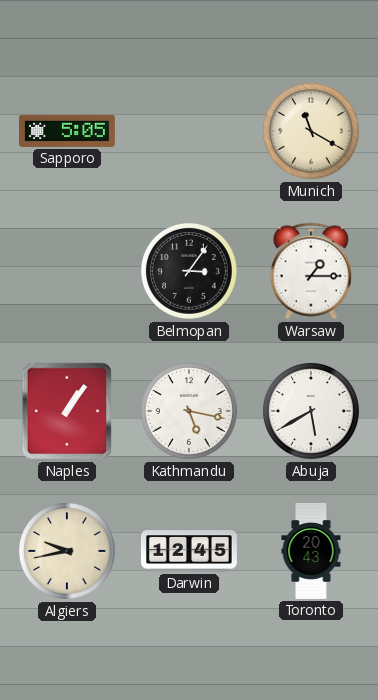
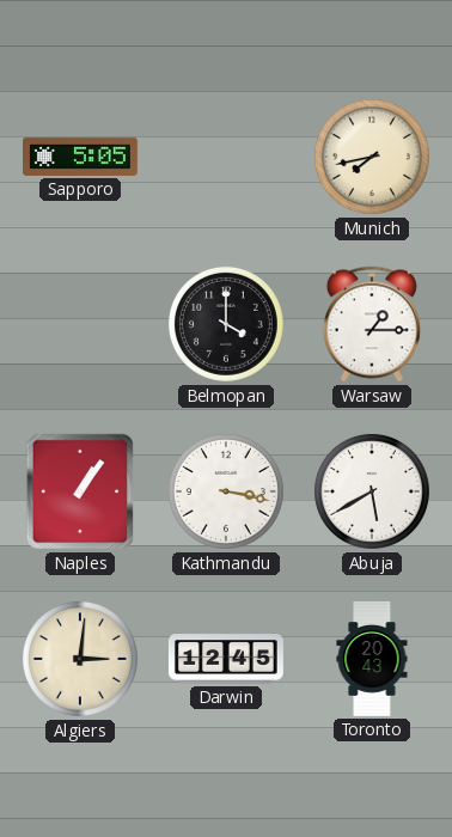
Munich: 11:20 -> 7:43 (372, 157)
Belmopan: 3:06 -> 4:00 (226, 324)
Kathmandu: 5:17 -> 3:17 (226, 491)
Algiers: 9:43 -> 3:01 (80, 659)
